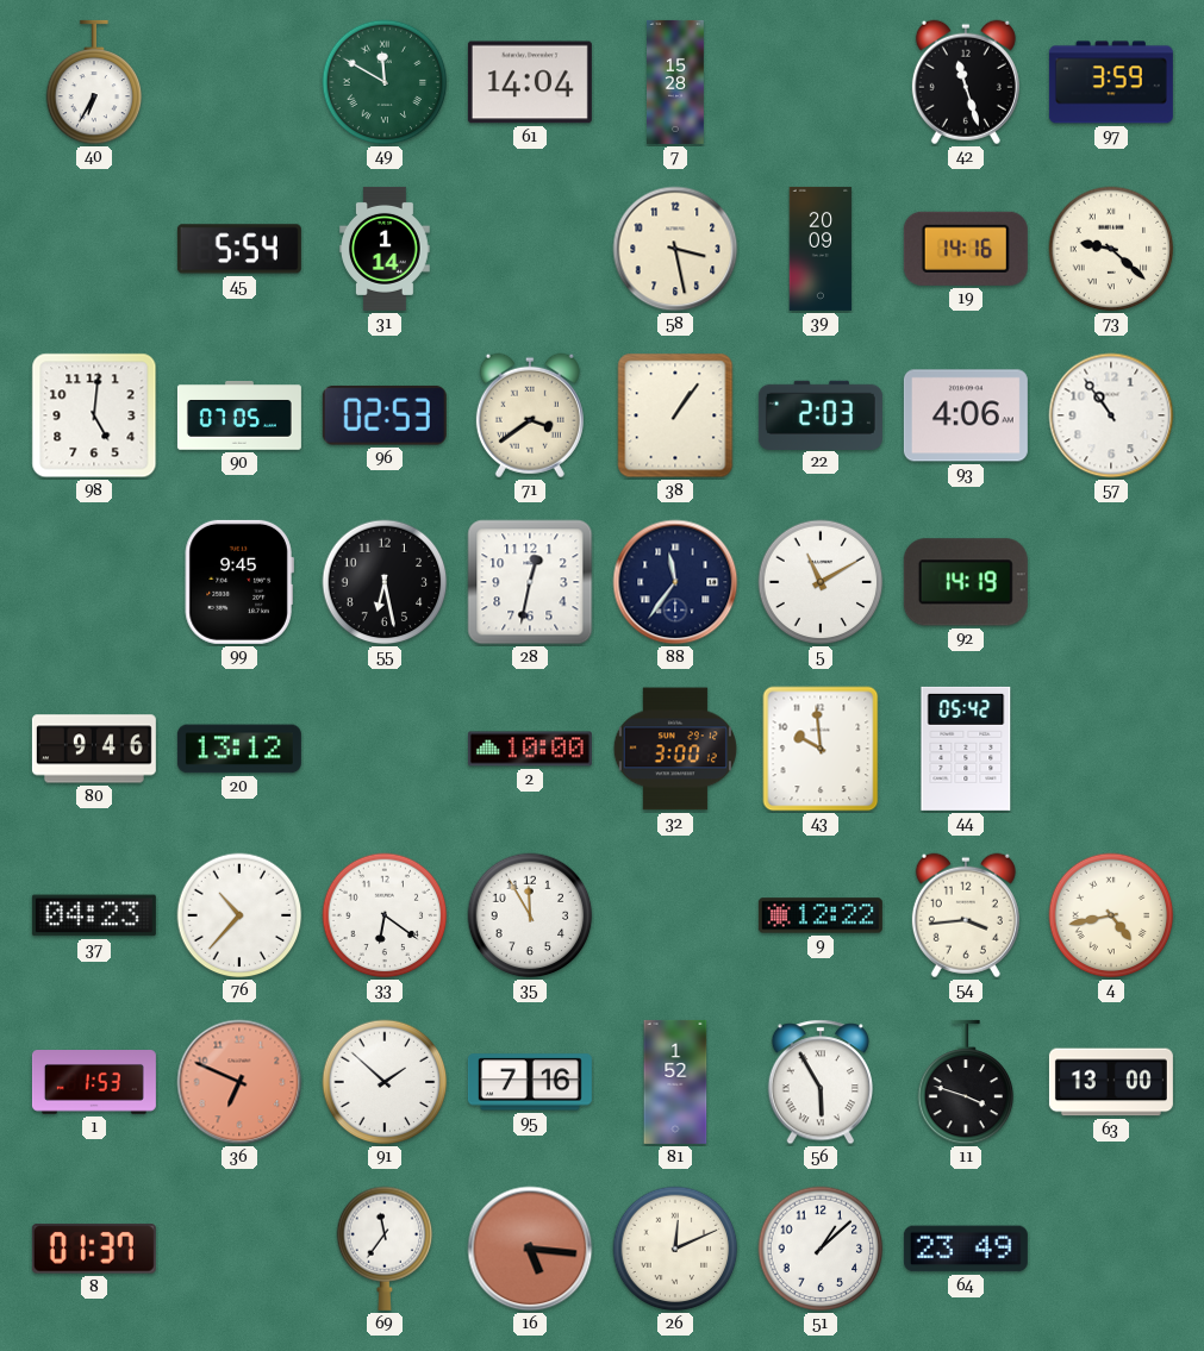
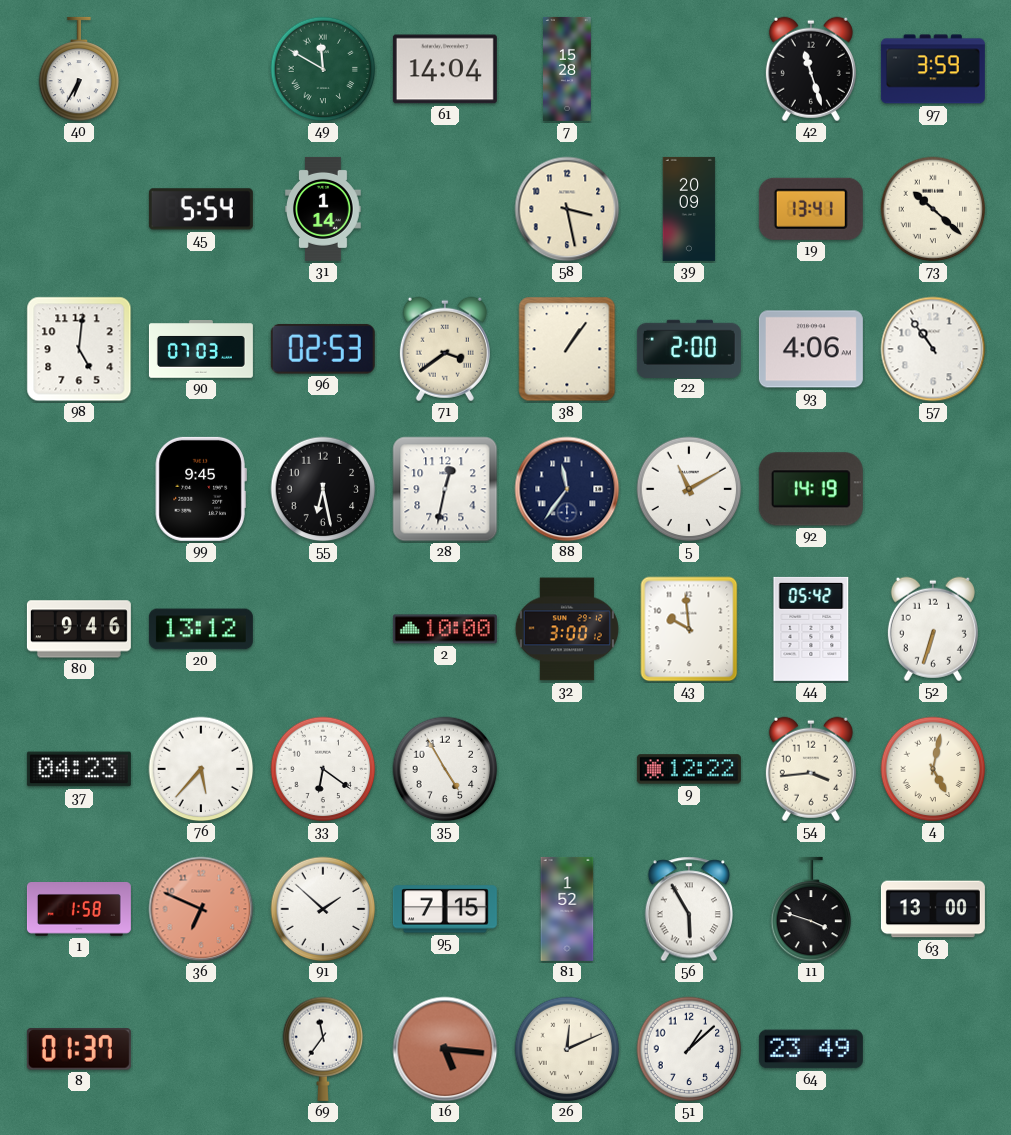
19: 14:16 -> 13:41 (811, 209)
73: 9:22 -> 10:22 (933, 209)
90: 07:05 -> 07:03 (201, 349)
22: 2:03 -> 2:00 (689, 348)
52: none -> 6:33 (933, 629)
76: 10:37 -> 5:37 (201, 769)
35: 11:55 -> 4:55 (445, 769)
4: 4:43 -> 5:02 (933, 769)
1: 1:53 -> 1:58 (79, 910)
95: 7:16 -> 7:15 (445, 909)
